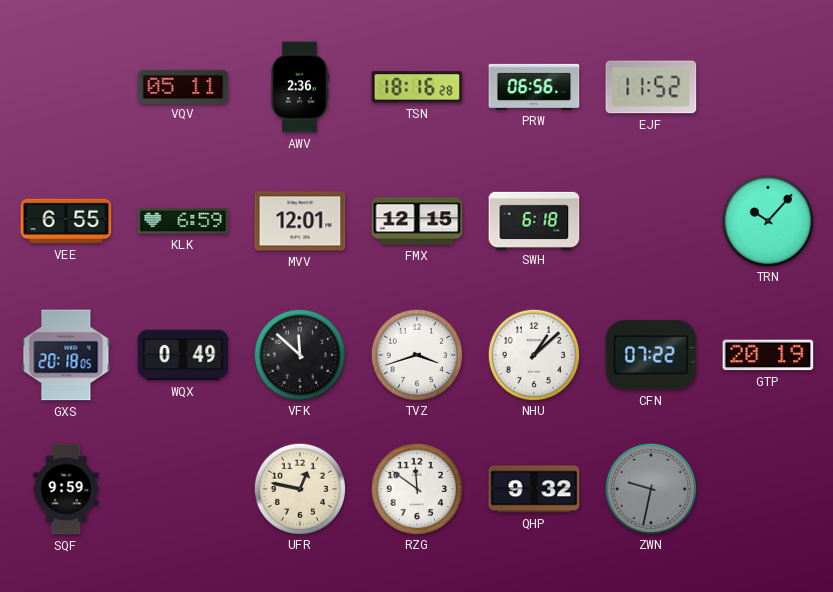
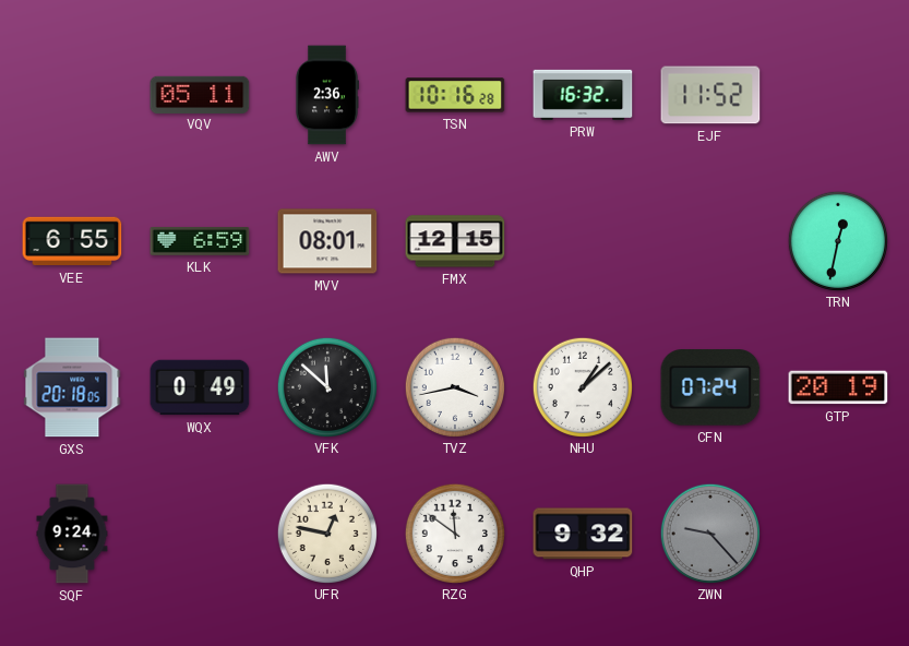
TSN: 18:16 -> 10:16 (455, 95)
PRW: 06:56 -> 16:32 (583, 95)
MVV: 12:01 -> 08:01 (327, 241)
SWH: 6:18 -> none (534, 220)
TRN: 10:07 -> 12:32 (837, 240)
TVZ: 3:42 -> 3:43 (454, 386)
CFN: 07:22 -> 07:24 (710, 387)
SQF: 9:59 -> 9:24 (72, 534)
ZWN: 9:32 -> 9:23 (709, 533)
